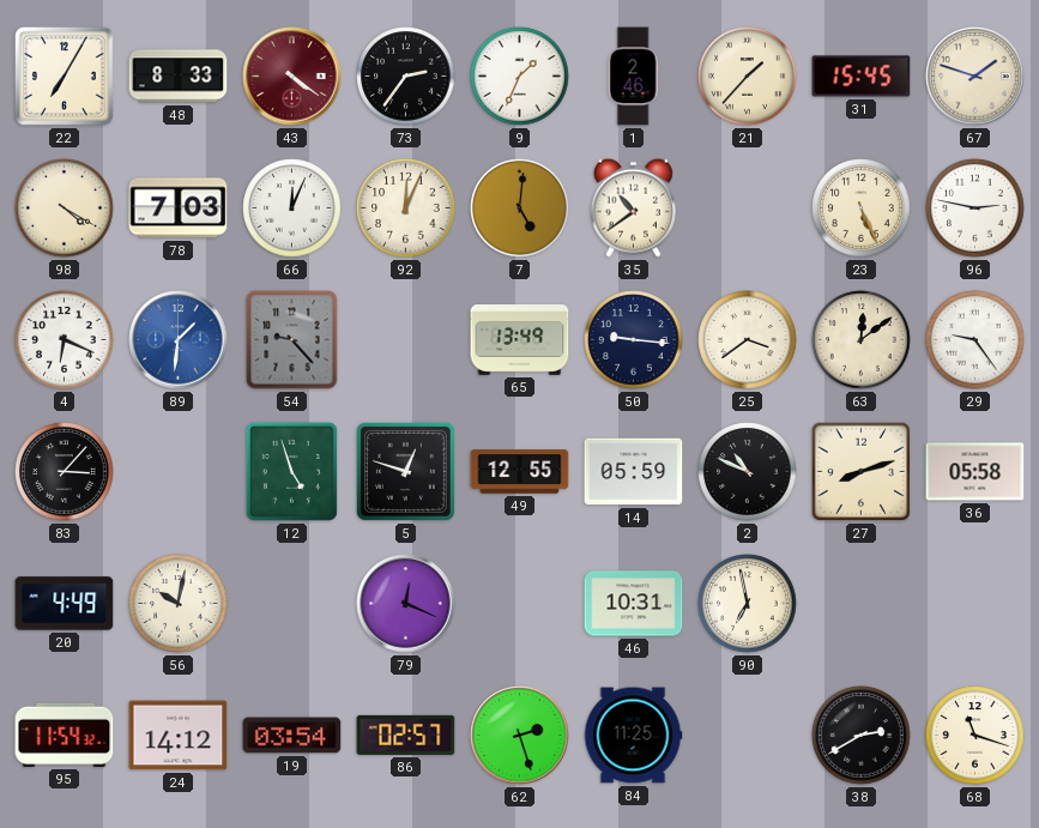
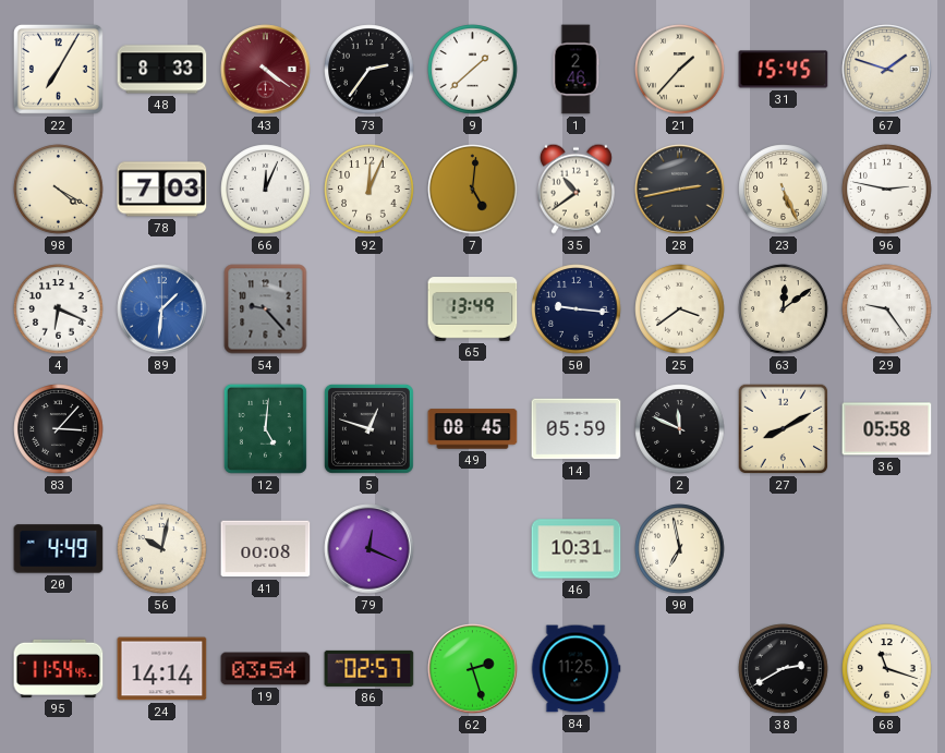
9: 1:34 -> 1:38 (473, 70)
28: none -> 2:43 (680, 190)
12: 4:57 -> 5:01 (265, 428)
49: 12:55 -> 08:45 (473, 429)
2: 10:49 -> 11:49 (680, 429)
27: 8:12 -> 8:10 (784, 429)
41: none -> 00:08 (266, 549)
95: 11:54:32 -> 11:54:45 (59, 668)
24: 14:12 -> 14:14 (162, 669)
